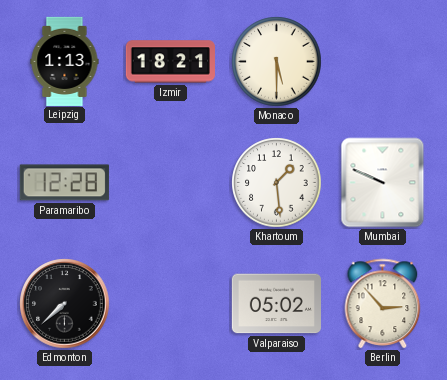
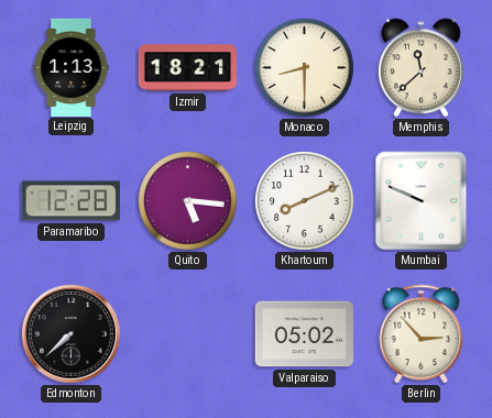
Monaco: 5:30 -> 8:30 (305, 68)
Memphis: none -> 11:38 (420, 68)
Quito: none -> 5:16 (188, 201)
Khartoum: 1:29 -> 8:11 (305, 201)
